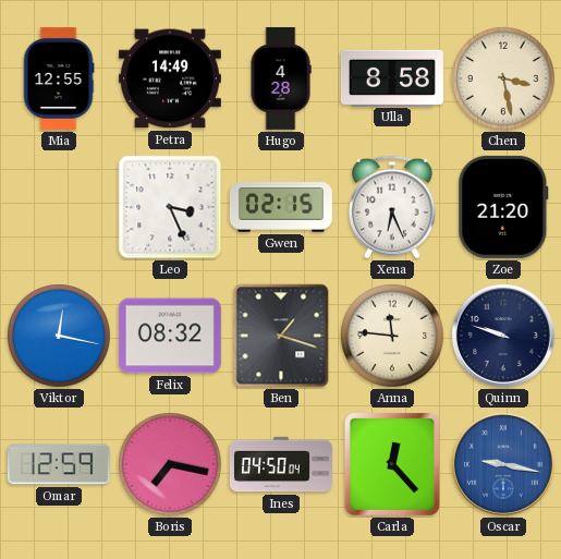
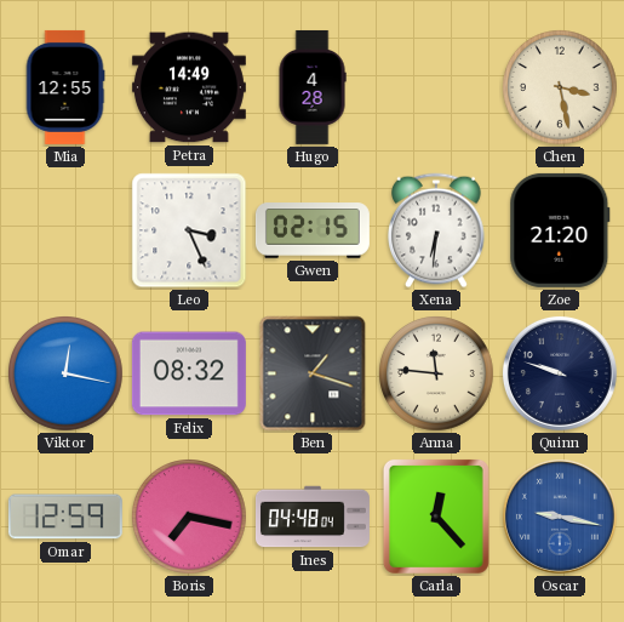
Ulla: 8:58 -> none (392, 77)
Xena: 6:26 -> 6:31 (437, 230)
Ines: 04:50 -> 04:48 (313, 517)
